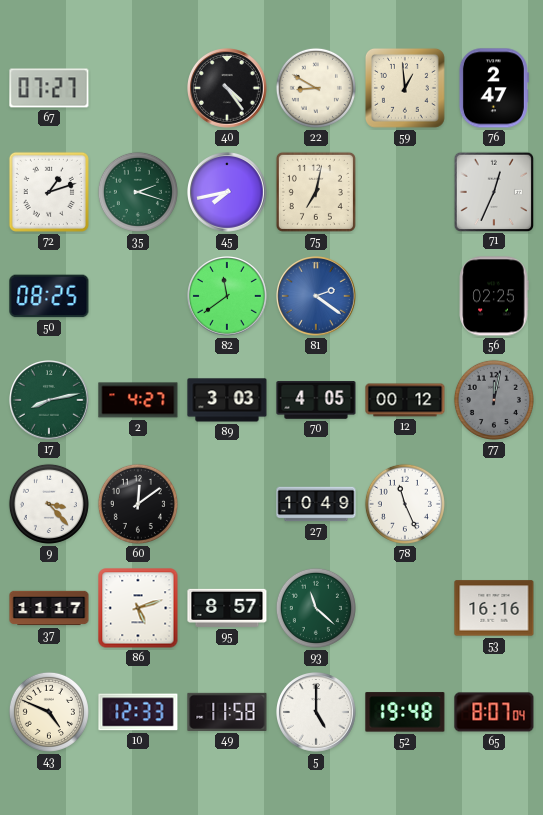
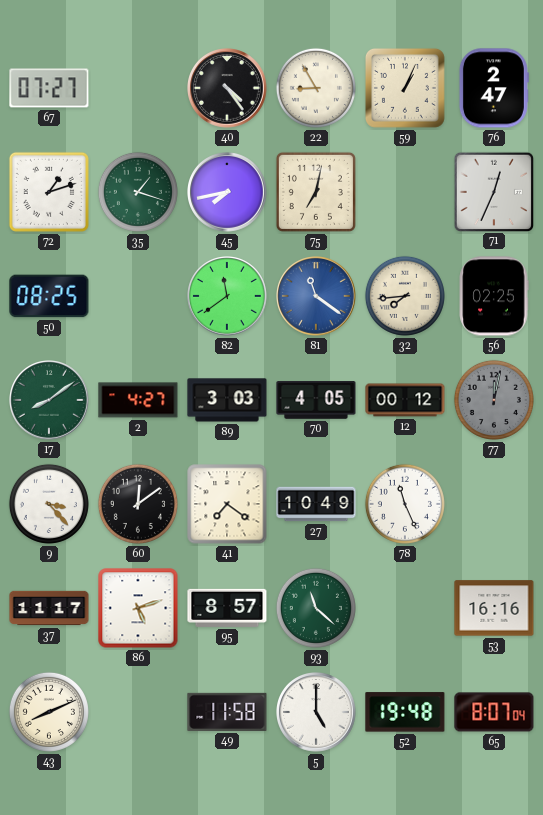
22: 8:50 -> 8:55 (316, 88)
59: 12:59 -> 1:04 (405, 88)
35: 2:18 -> 1:18 (138, 192)
81: 2:21 -> 11:21 (317, 297)
32: none -> 7:44 (405, 296)
17: 8:13 -> 8:09 (50, 401)
41: none -> 7:21 (227, 504)
43: 4:49 -> 8:11 (49, 712)
10: 12:33 -> none (138, 712)
